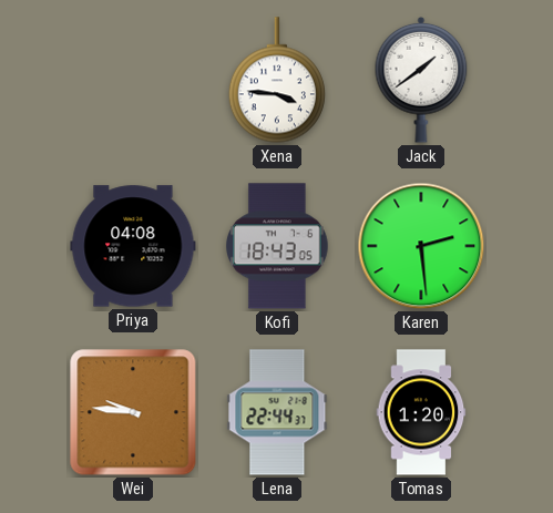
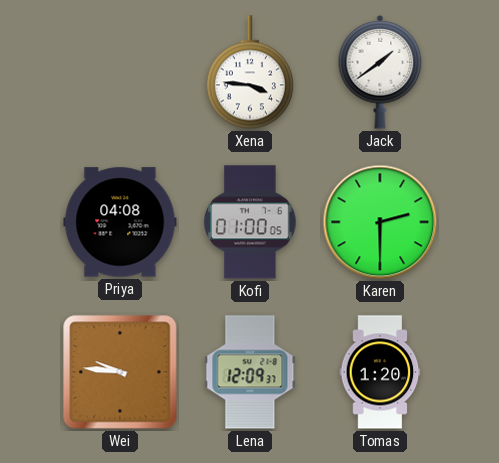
Kofi: 18:43 -> 01:00 (250, 222)
Karen: 2:29 -> 2:30 (380, 222)
Lena: 22:44 -> 12:09 (250, 372)
